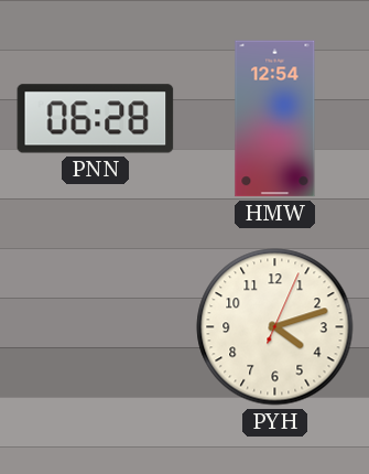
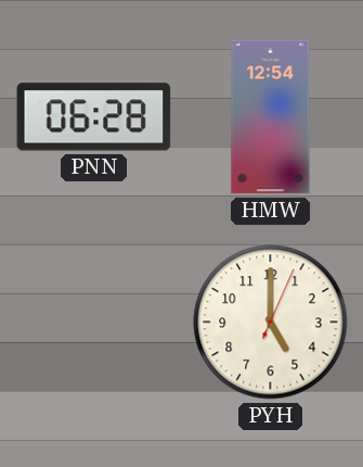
PYH: 4:12 -> 5:00 (271, 323)
